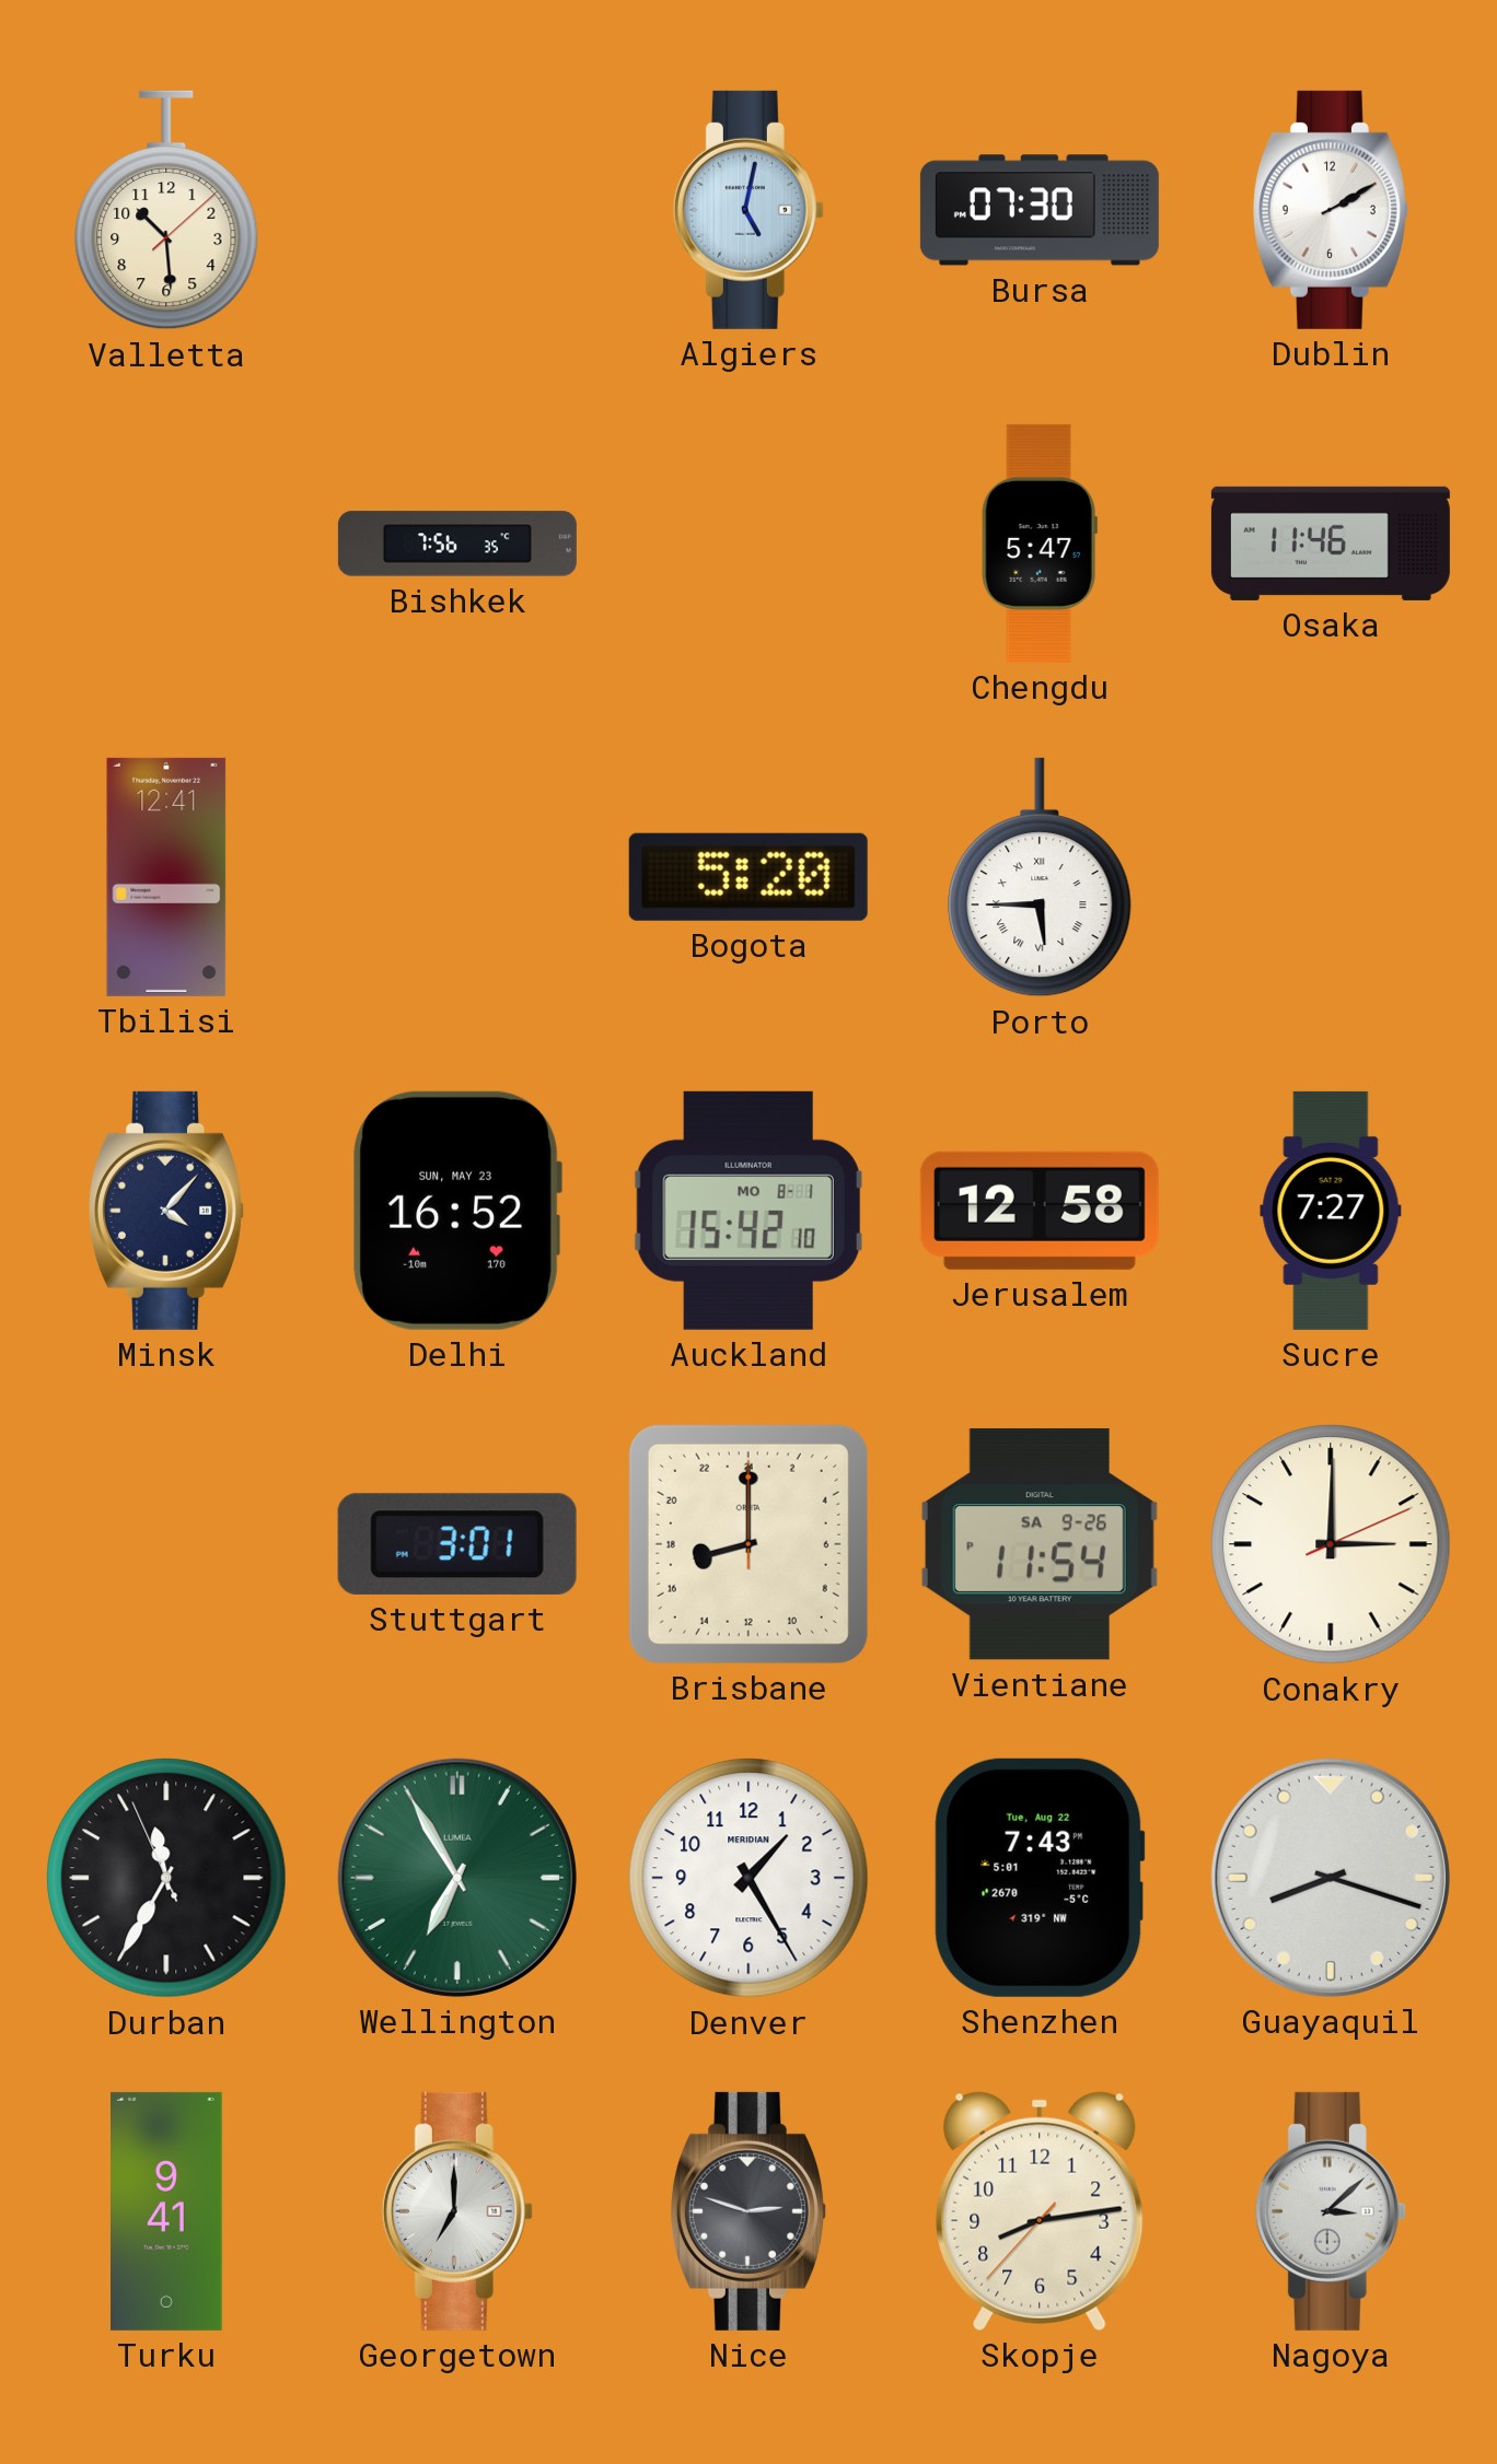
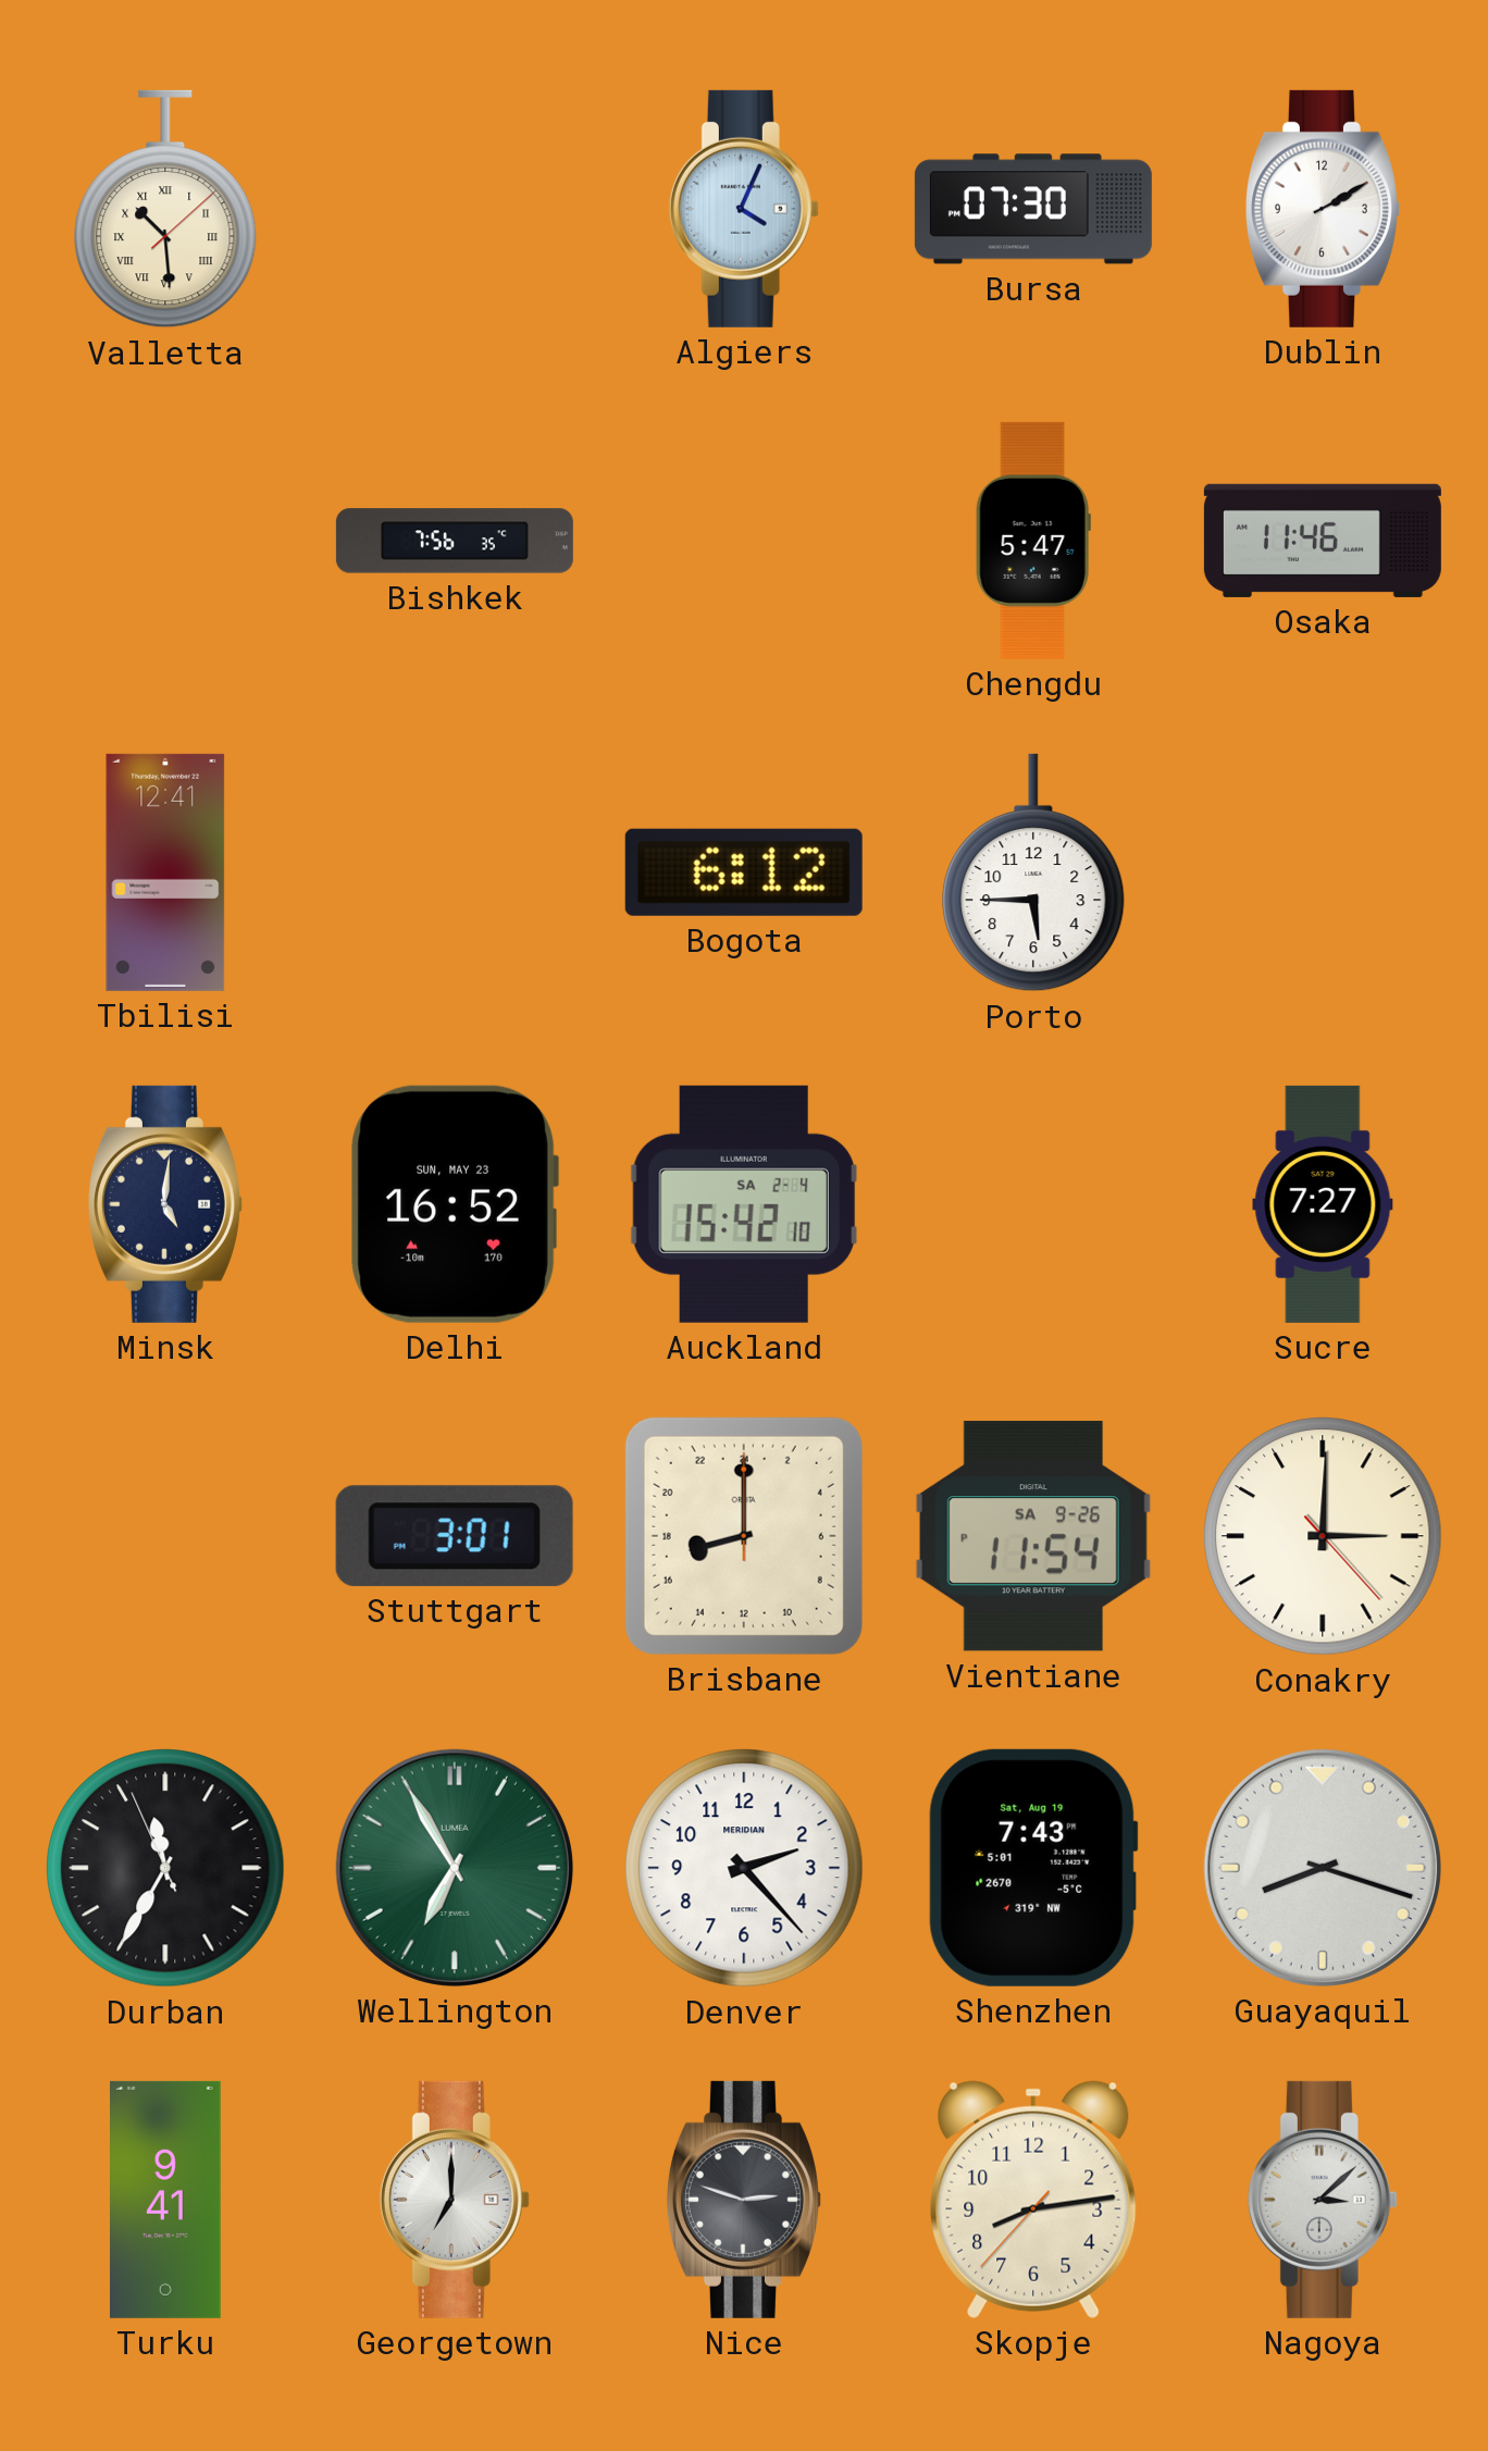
Valletta numerals: Arabic -> Roman (165, 209)
Algiers: 5:02 -> 4:04 (744, 209)
Bogota: 5:20 -> 6:12 (744, 872)
Porto numerals: Roman -> Arabic (1033, 872)
Minsk: 4:07 -> 5:01 (165, 1204)
Auckland date: MO 8-1 -> SA 2-4 (744, 1204)
Jerusalem: 12:58 -> none (1040, 1211)
Conakry: 3:00:11 -> 3:00:23 (1323, 1536)
Denver: 1:25 -> 2:23 (744, 1868)
Shenzhen date: Tue, Aug 22 -> Sat, Aug 19 (1033, 1868)
